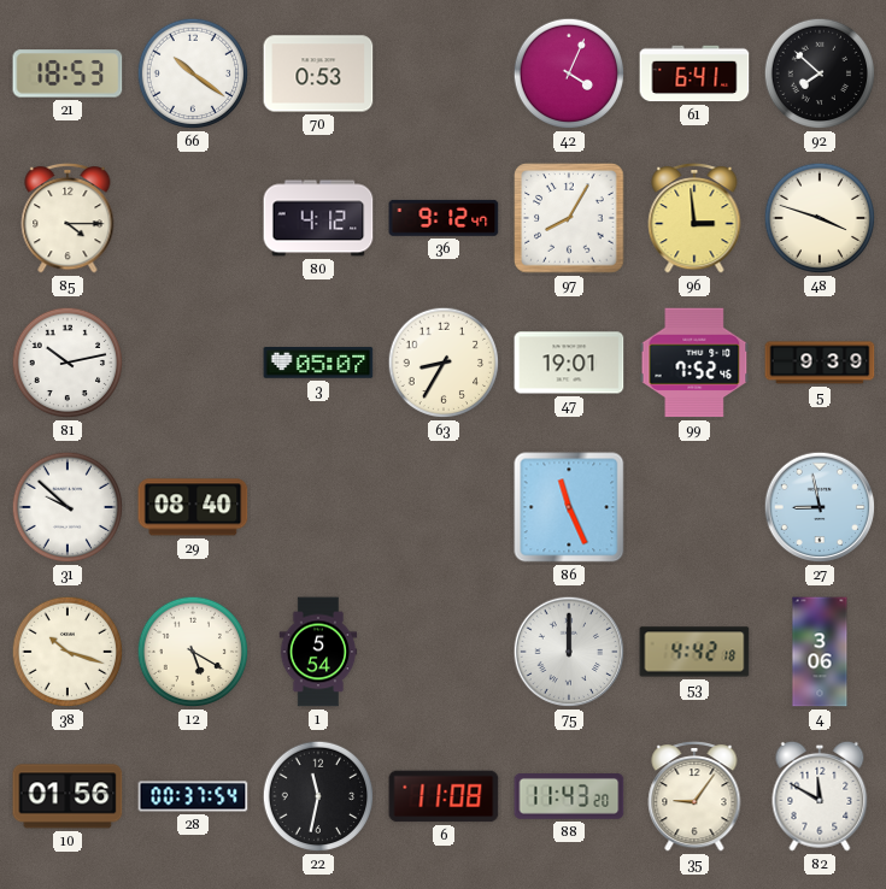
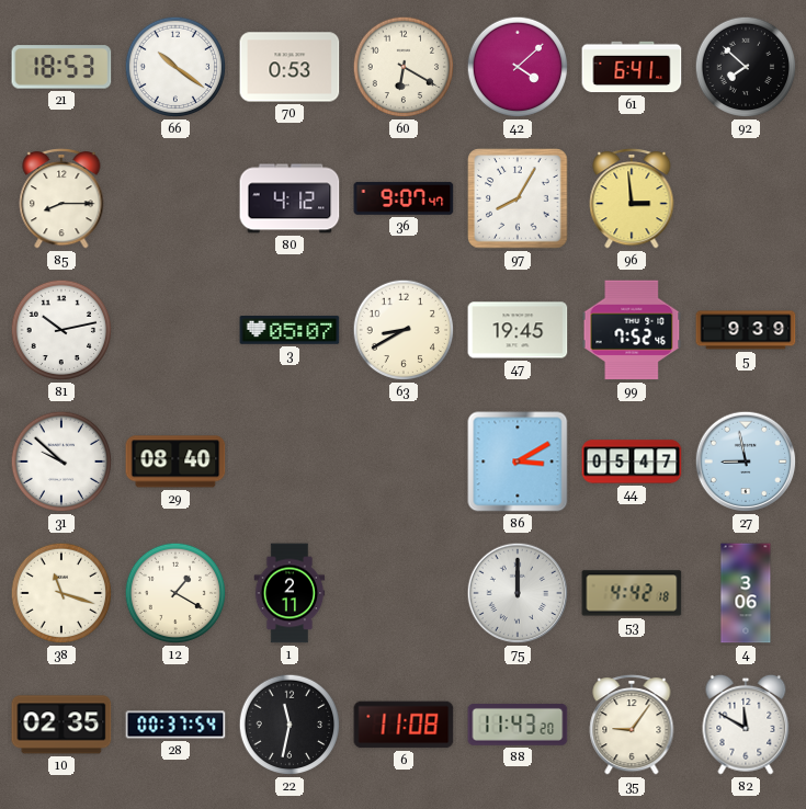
60: none -> 6:20 (404, 67)
42: 4:04 -> 4:08 (518, 67)
85: 4:15 -> 8:15 (61, 198)
36: 9:12 -> 9:07 (404, 198)
48: 3:48 -> none (820, 218)
63: 8:35 -> 8:40 (404, 330)
47: 19:01 -> 19:45 (518, 330)
86: 11:26 -> 3:10 (518, 462)
44: none -> 05:47 (632, 462)
38: 10:18 -> 11:18 (61, 593)
12: 5:20 -> 1:20 (175, 593)
1: 5:54 -> 2:11 (290, 593)
10: 01:56 -> 02:35 (61, 725)
